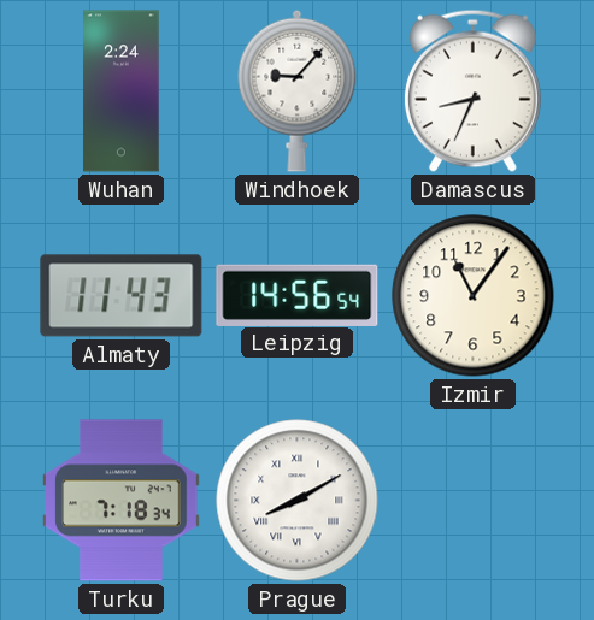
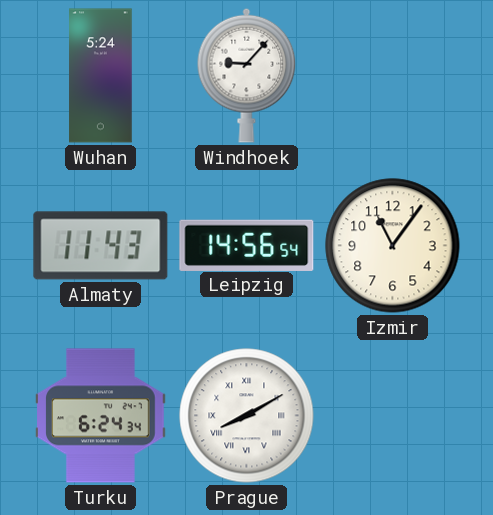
Wuhan: 2:24 -> 5:24 (101, 76)
Damascus: 8:34 -> none (472, 90)
Turku: 7:18 -> 6:24 (101, 416)
